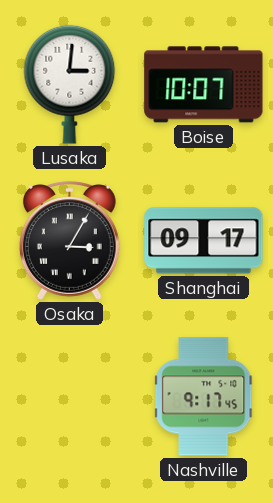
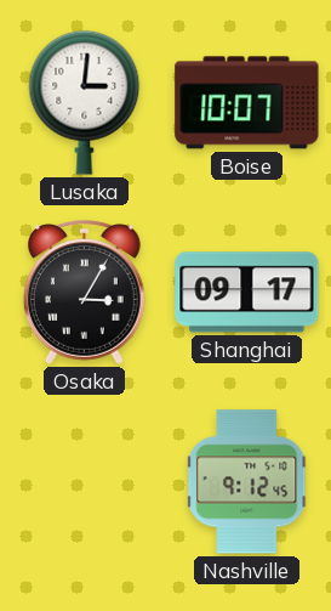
Nashville: 9:17 -> 9:12 (247, 482)
